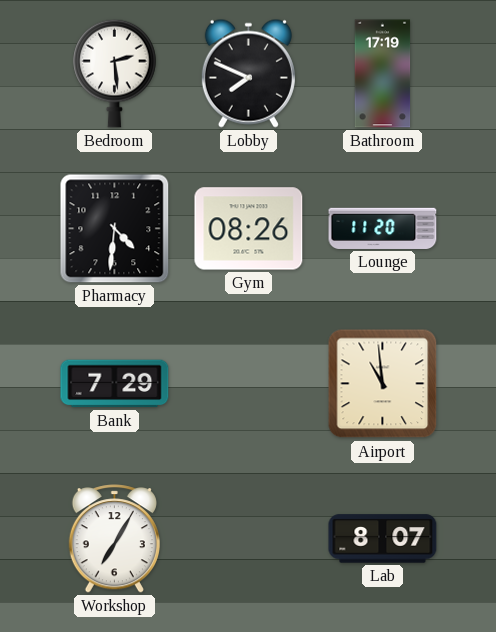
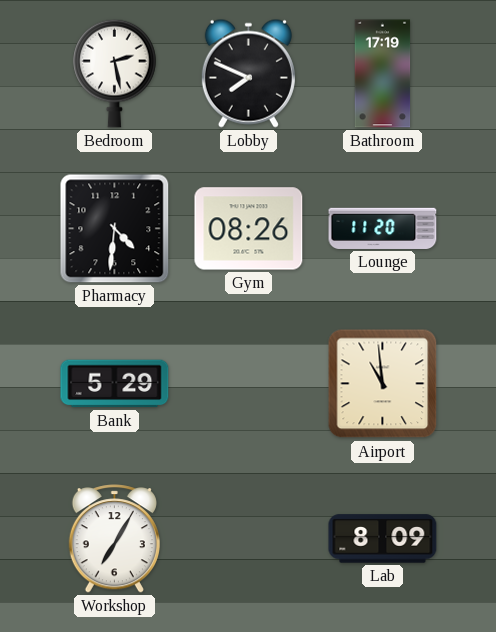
Bedroom: 2:29 -> 2:28 (115, 73)
Bank: 7:29 -> 5:29 (115, 384)
Lab: 8:07 -> 8:09 (383, 539)
